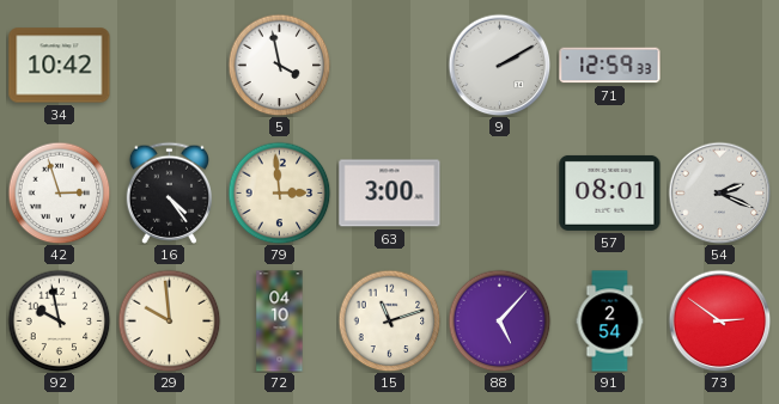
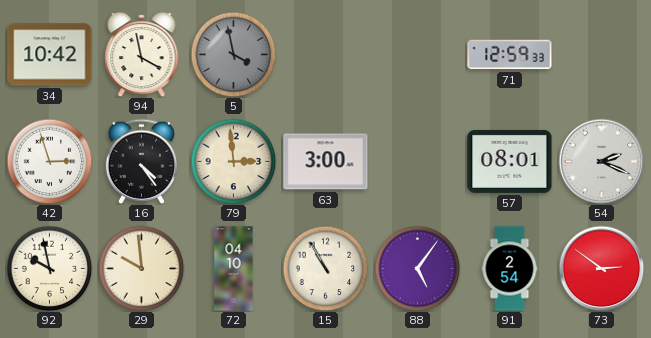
94: none -> 3:58 (142, 54)
5 dial: white -> grey (233, 54)
9: 2:10 -> none (499, 65)
15: 11:12 -> 10:55 (325, 268)
88: 5:07 -> 5:06 (417, 268)
